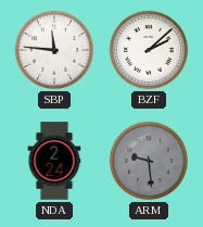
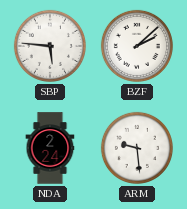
SBP: 11:46 -> 5:46 (50, 46)
ARM dial: grey -> white (137, 148)
